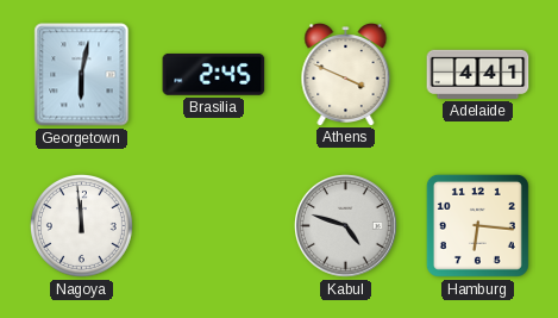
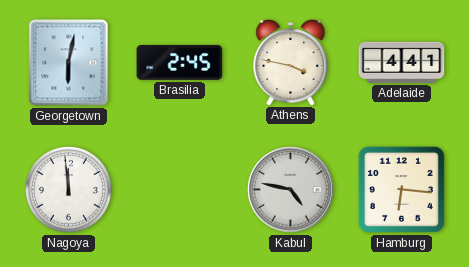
Athens: 3:49 -> 3:47 (291, 63)
Kabul: 4:48 -> 4:47 (291, 190)
